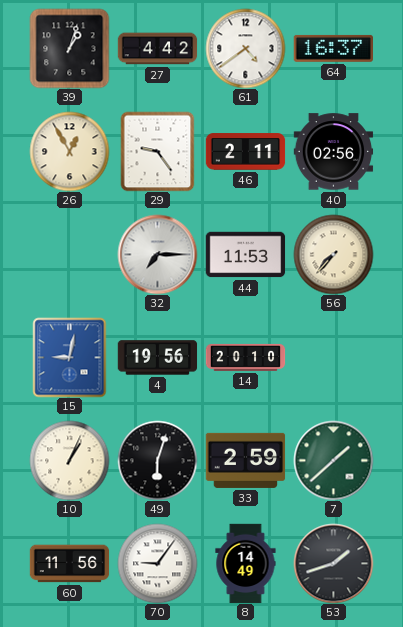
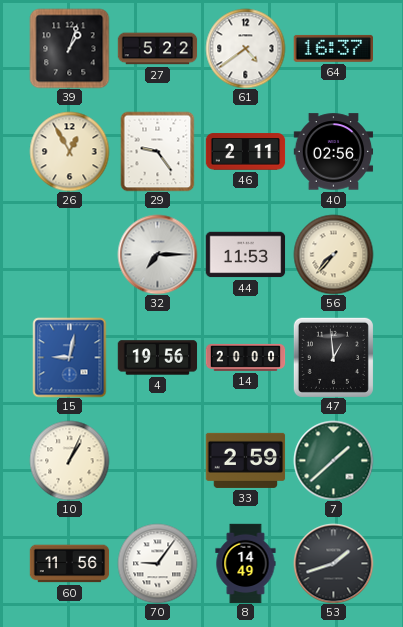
27: 4:42 -> 5:22 (157, 49)
14: 20:10 -> 20:00 (245, 357)
47: none -> 12:59 (333, 357)
49: 6:03 -> none (157, 460)
